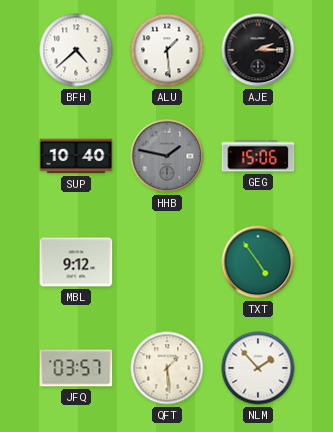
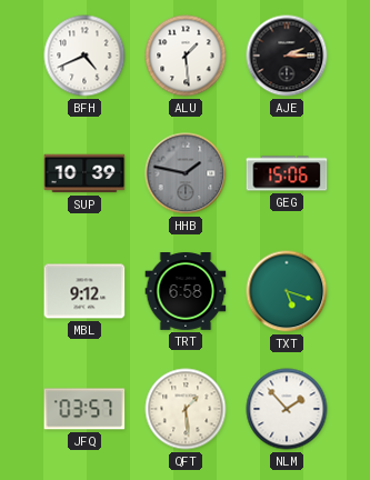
BFH: 4:38 -> 4:41 (84, 56)
SUP: 10:40 -> 10:39 (84, 173)
TRT: none -> 6:58 (186, 292)
TXT: 4:54 -> 5:18 (287, 291)
